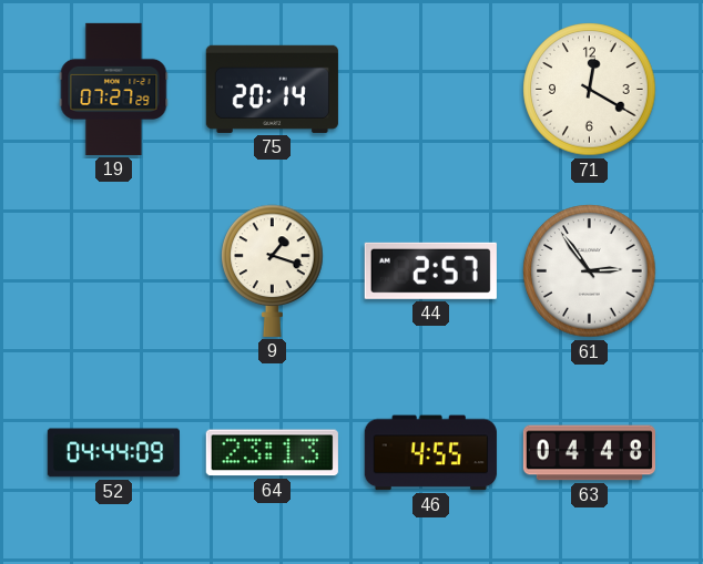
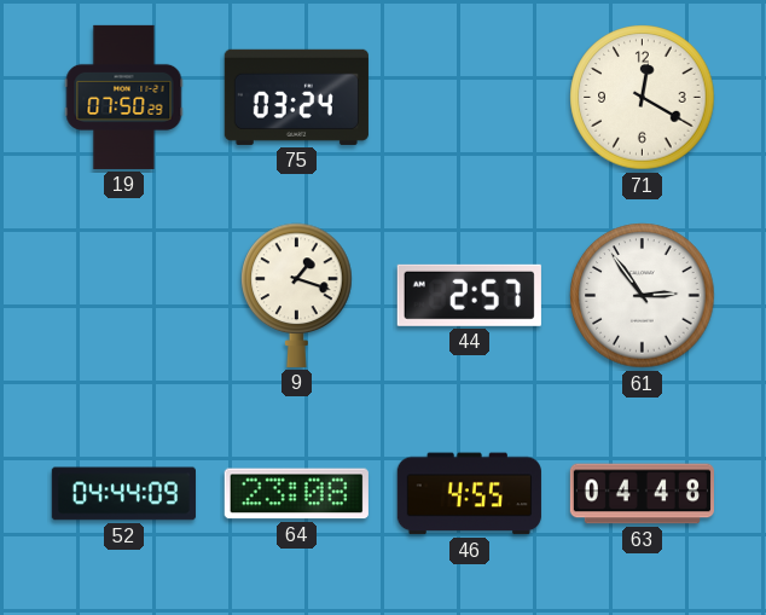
19: 07:27 -> 07:50 (124, 97)
75: 20:14 -> 03:24 (296, 97)
64: 23:13 -> 23:08 (296, 494)
